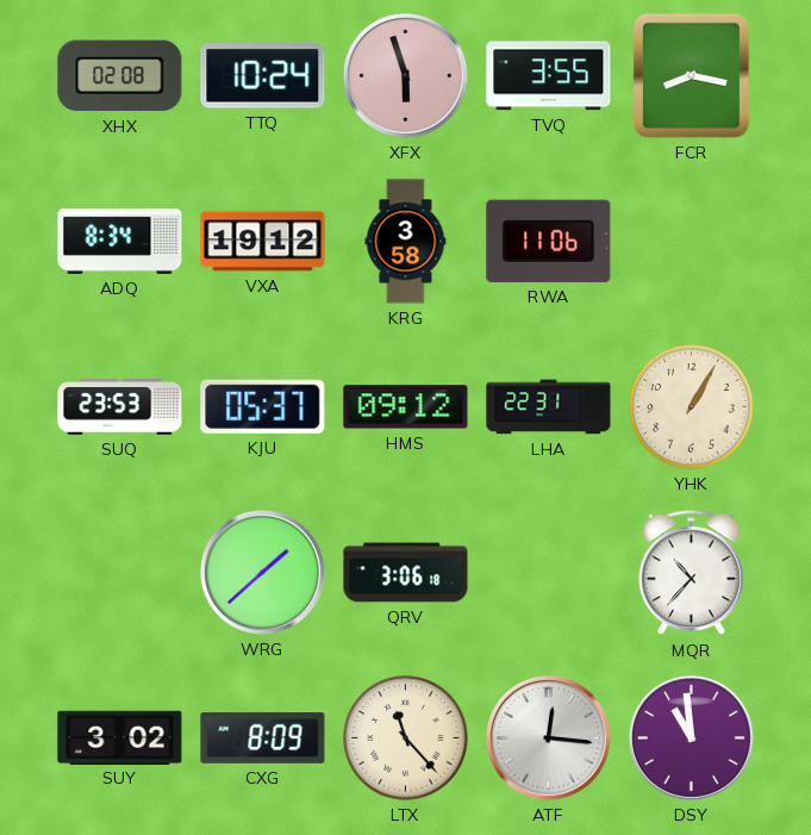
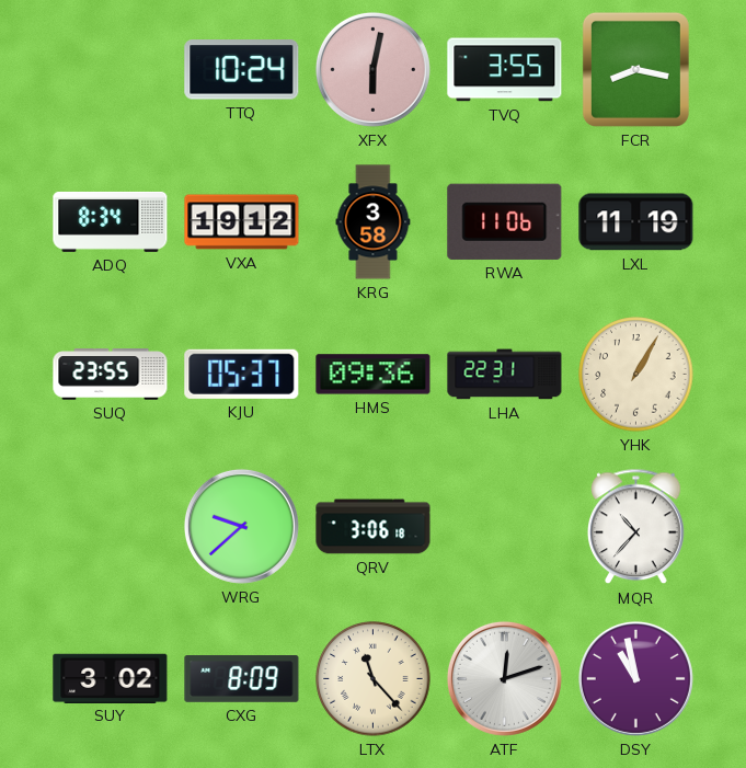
XHX: 02:08 -> none (120, 76)
XFX: 5:57 -> 6:02 (372, 69)
LXL: none -> 11:19 (636, 222)
SUQ: 23:53 -> 23:55 (111, 375)
HMS: 09:12 -> 09:36 (374, 375)
WRG: 1:38 -> 9:38 (241, 526)
ATF: 12:16 -> 12:12 (504, 678)
DSY: 10:59 -> 10:58 (635, 678)
